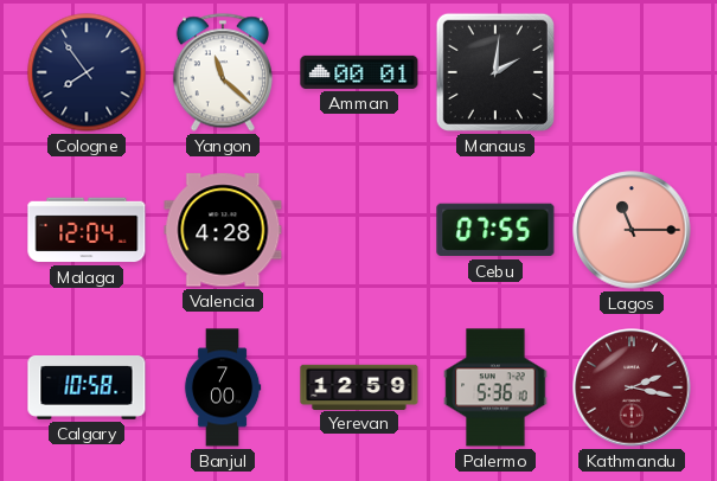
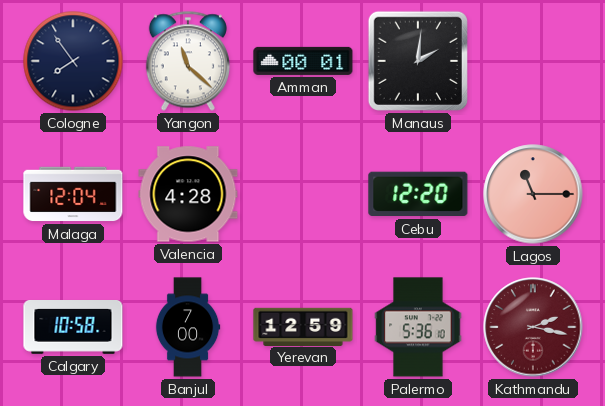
Cebu: 07:55 -> 12:20 (418, 194)
